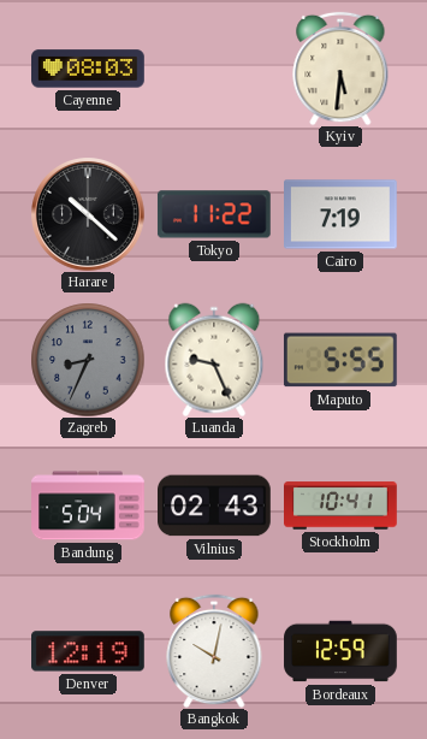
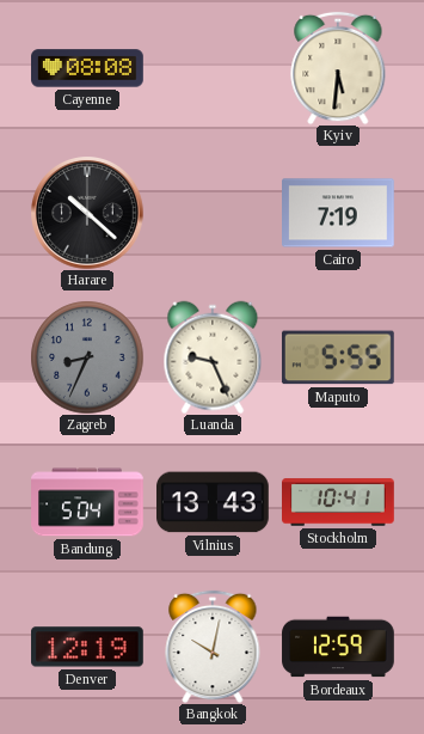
Cayenne: 08:03 -> 08:08 (88, 68)
Tokyo: 11:22 -> none (214, 214)
Vilnius: 02:43 -> 13:43 (214, 502)
